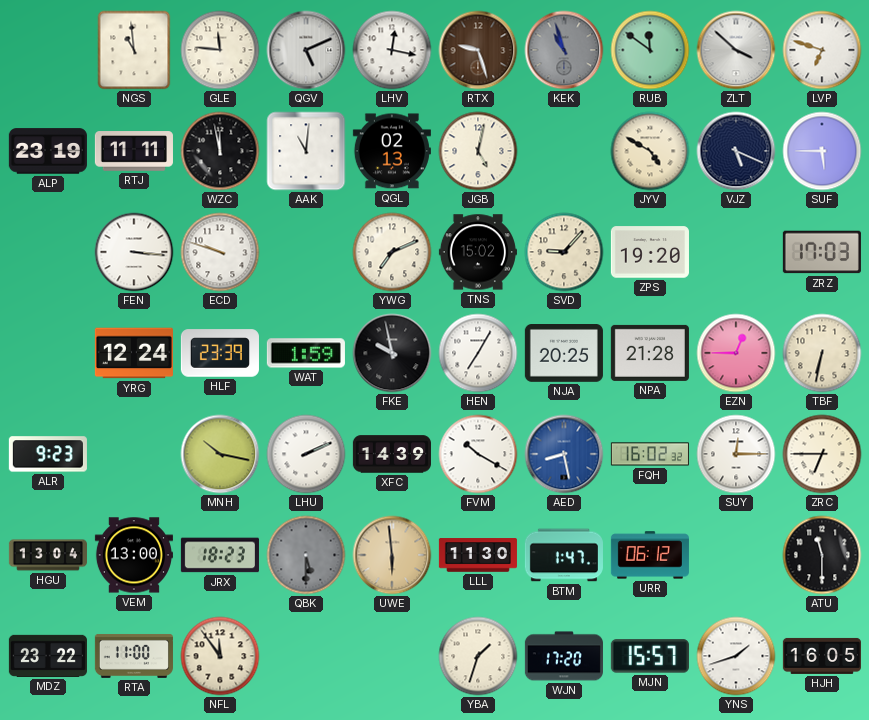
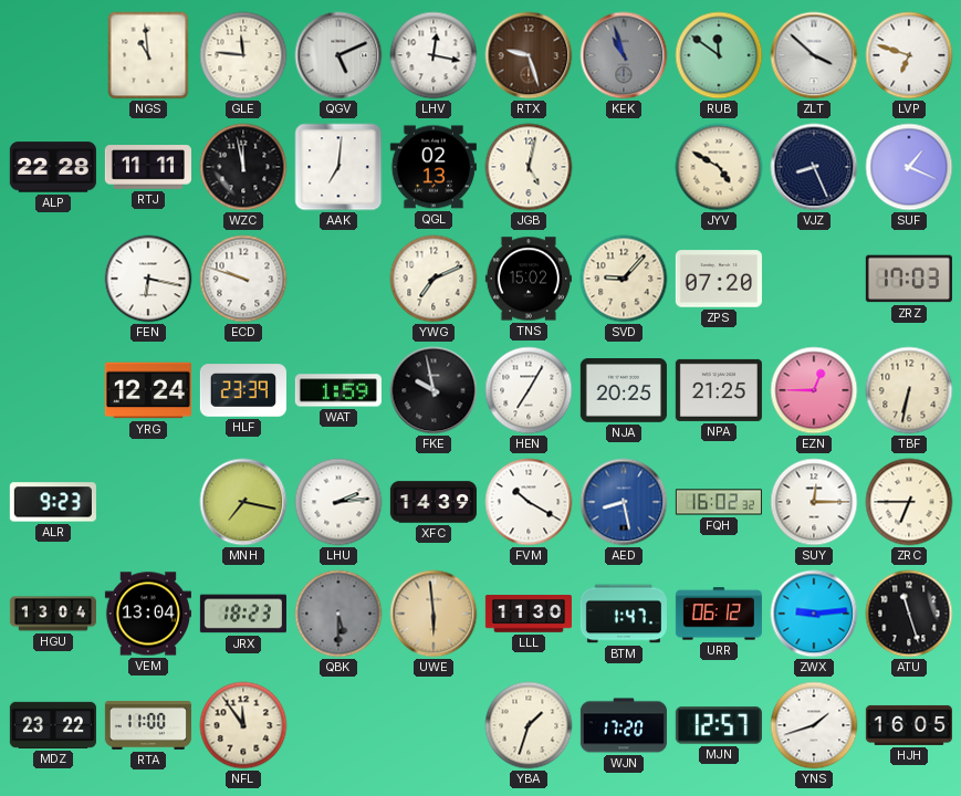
ALP: 23:19 -> 22:28 (53, 167)
AAK: 11:01 -> 7:01 (338, 167)
VJZ: 5:19 -> 8:26 (814, 167)
SUF: 5:45 -> 1:19 (909, 167)
FEN: 3:16 -> 6:17 (148, 279)
ZPS: 19:20 -> 07:20 (719, 279)
NPA: 21:28 -> 21:25 (719, 390)
MNH: 10:17 -> 7:17 (243, 502)
LHU: 2:11 -> 2:14 (338, 502)
VEM: 13:00 -> 13:04 (148, 614)
ZWX: none -> 9:14 (814, 614)
ATU: 11:30 -> 11:27 (909, 614)
MJN: 15:57 -> 12:57 (719, 725)
